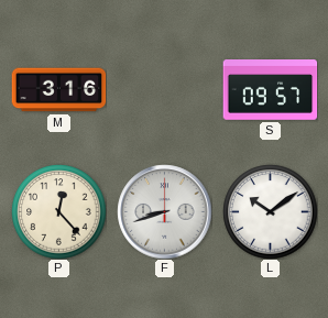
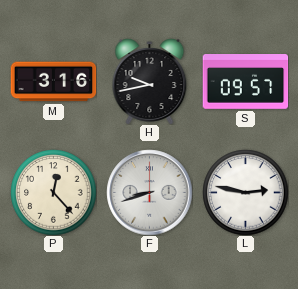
H: none -> 9:43 (150, 81)
L: 10:09 -> 2:47 (245, 192)
